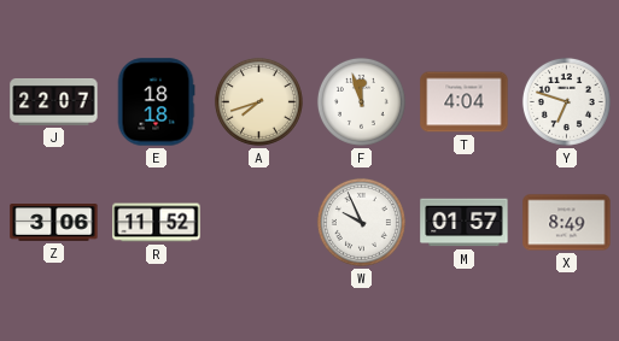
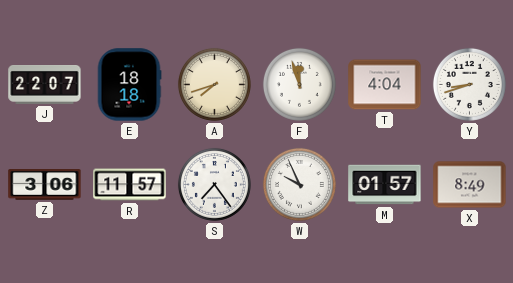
Y: 6:48 -> 8:42 (469, 84)
R: 11:52 -> 11:57 (130, 185)
S: none -> 7:24 (214, 184)
